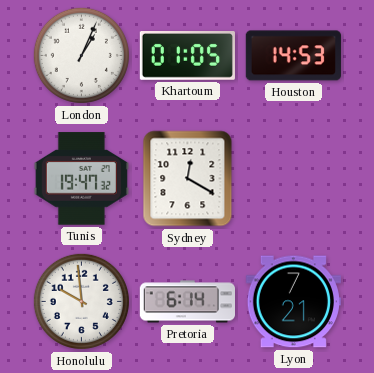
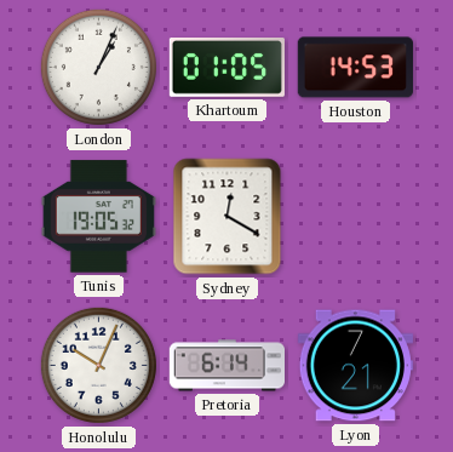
Tunis: 19:47 -> 19:05 (98, 217)
Honolulu: 9:59 -> 10:04 (98, 365)
